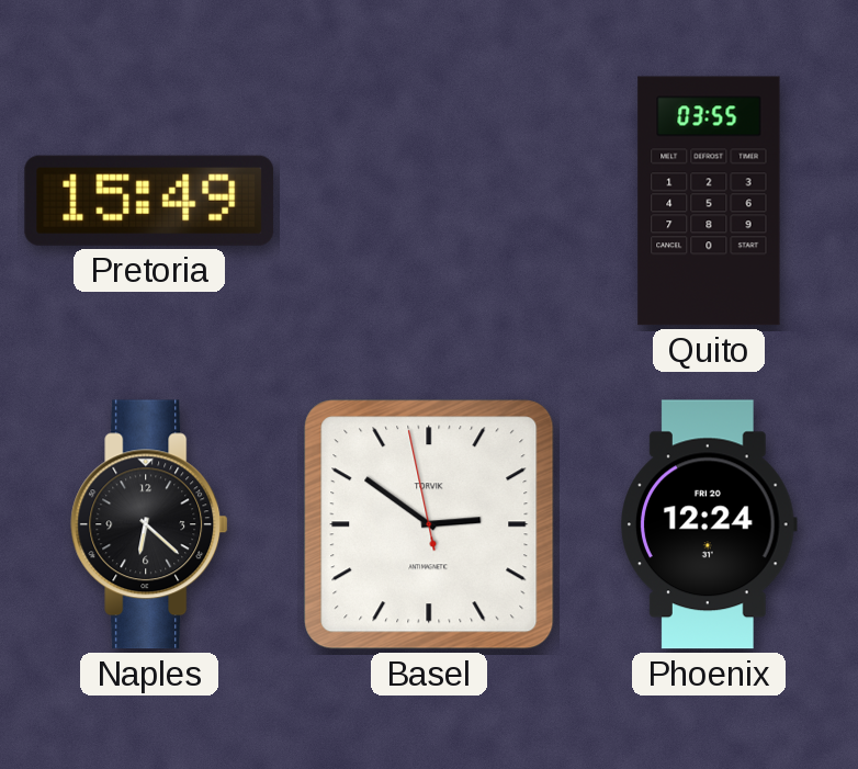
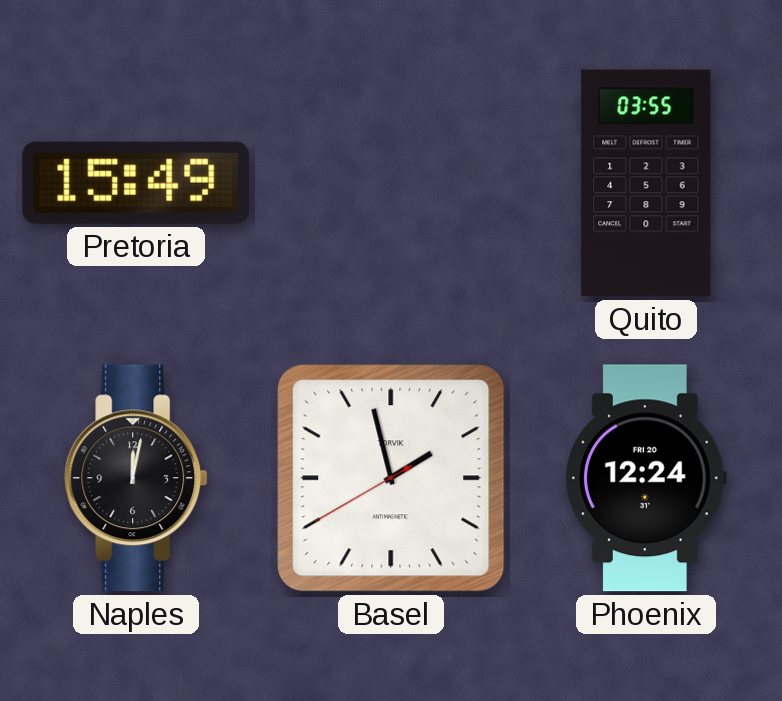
Naples: 6:22 -> 12:02 (136, 478)
Basel: 2:50 -> 1:57 (391, 478)
